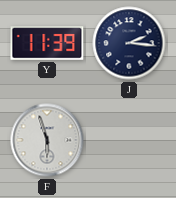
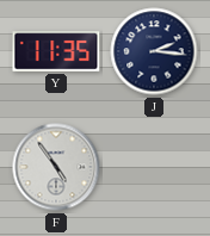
Y: 11:39 -> 11:35 (56, 51)
F: 5:57 -> 4:54 (56, 167)
